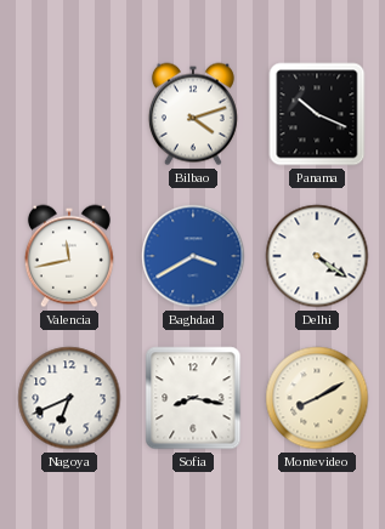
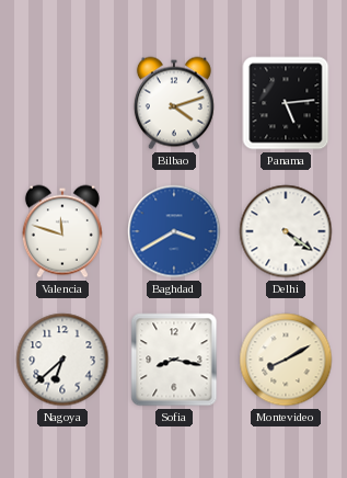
Panama: 10:19 -> 5:14 (286, 103)
Valencia: 11:43 -> 11:48 (62, 231)
Nagoya: 6:41 -> 6:38 (62, 360)
